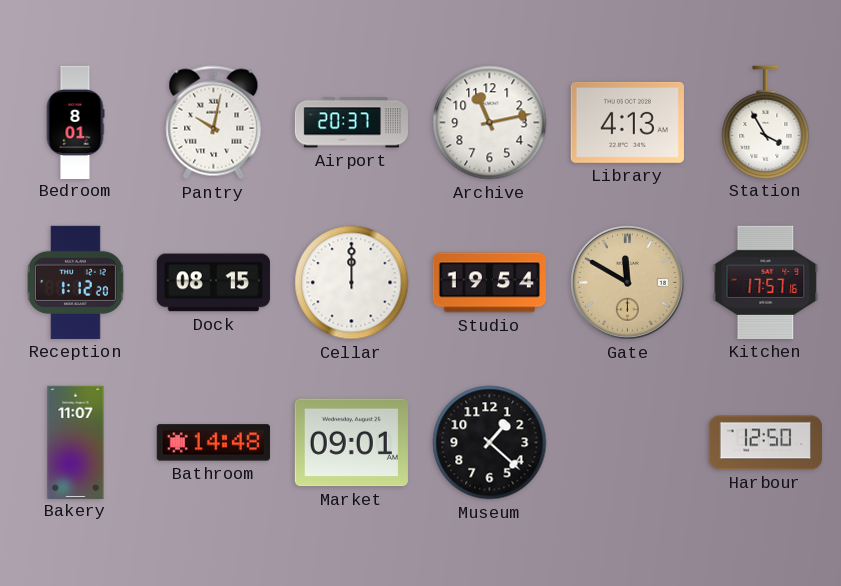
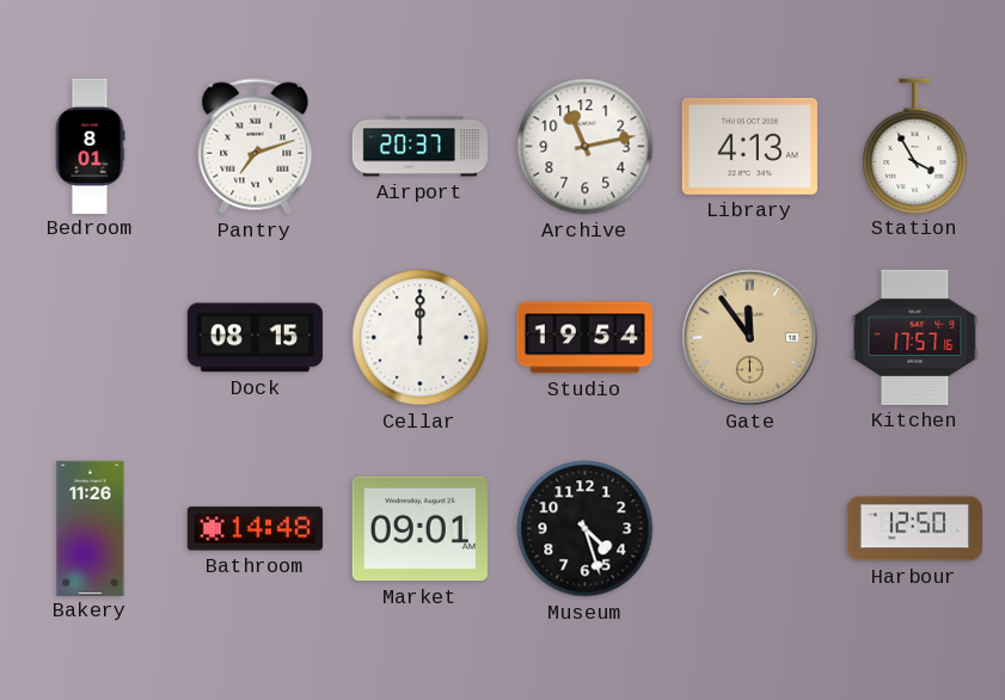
Pantry: 10:02 -> 7:12 (256, 147)
Reception: 1:12 -> none (75, 282)
Gate: 11:50 -> 11:54 (750, 338)
Bakery: 11:07 -> 11:26 (91, 528)
Museum: 1:22 -> 4:27 (586, 529)
